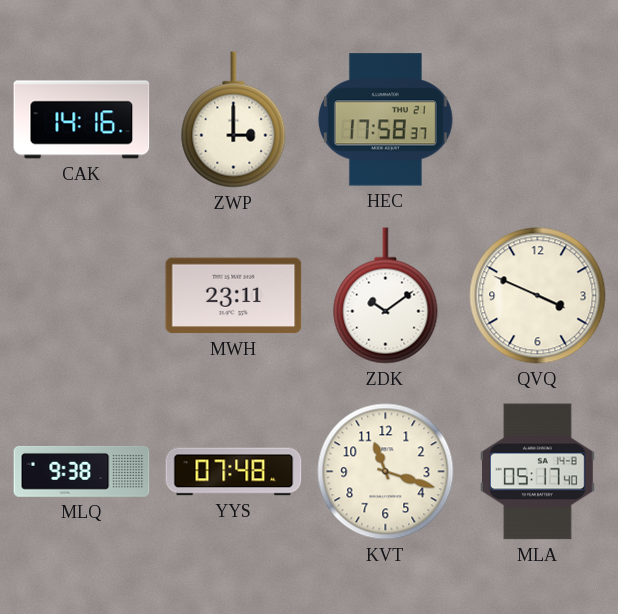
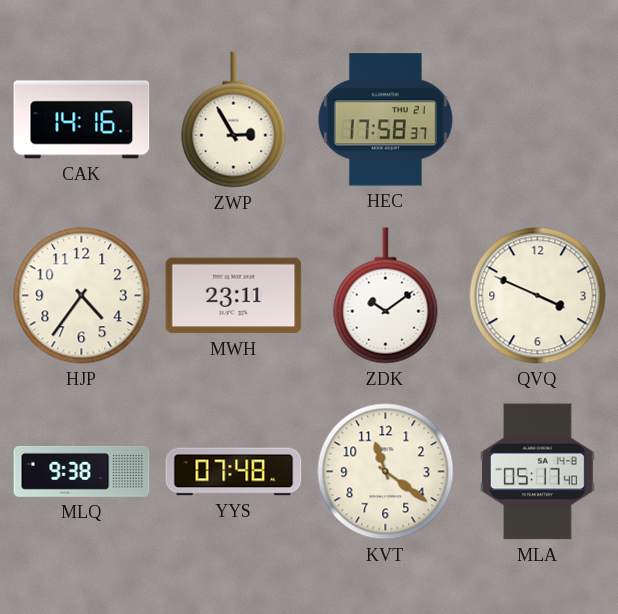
ZWP: 3:00 -> 2:55 (234, 120)
HJP: none -> 4:36 (82, 296)
KVT: 11:18 -> 11:21 (386, 472)
